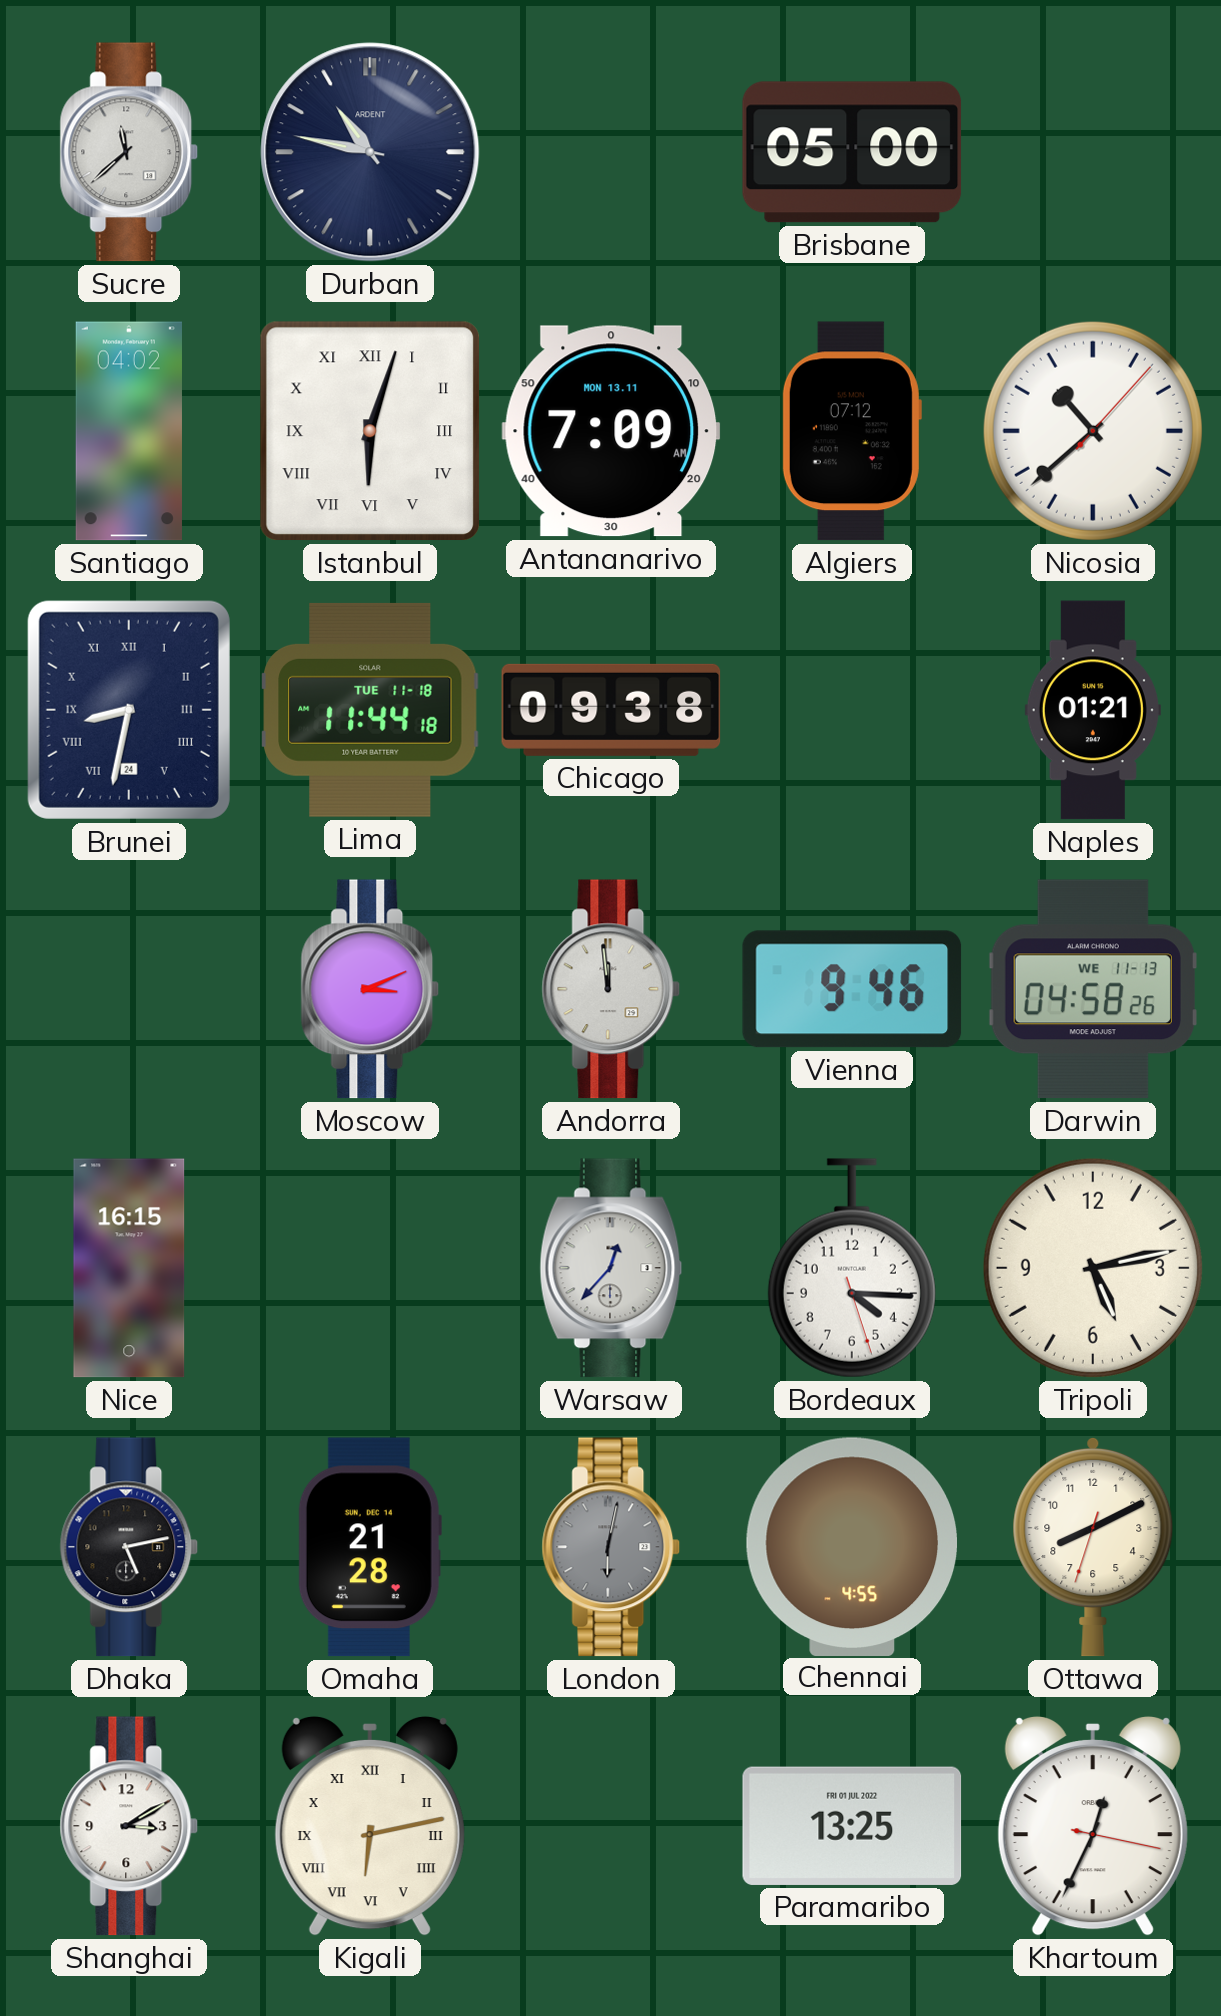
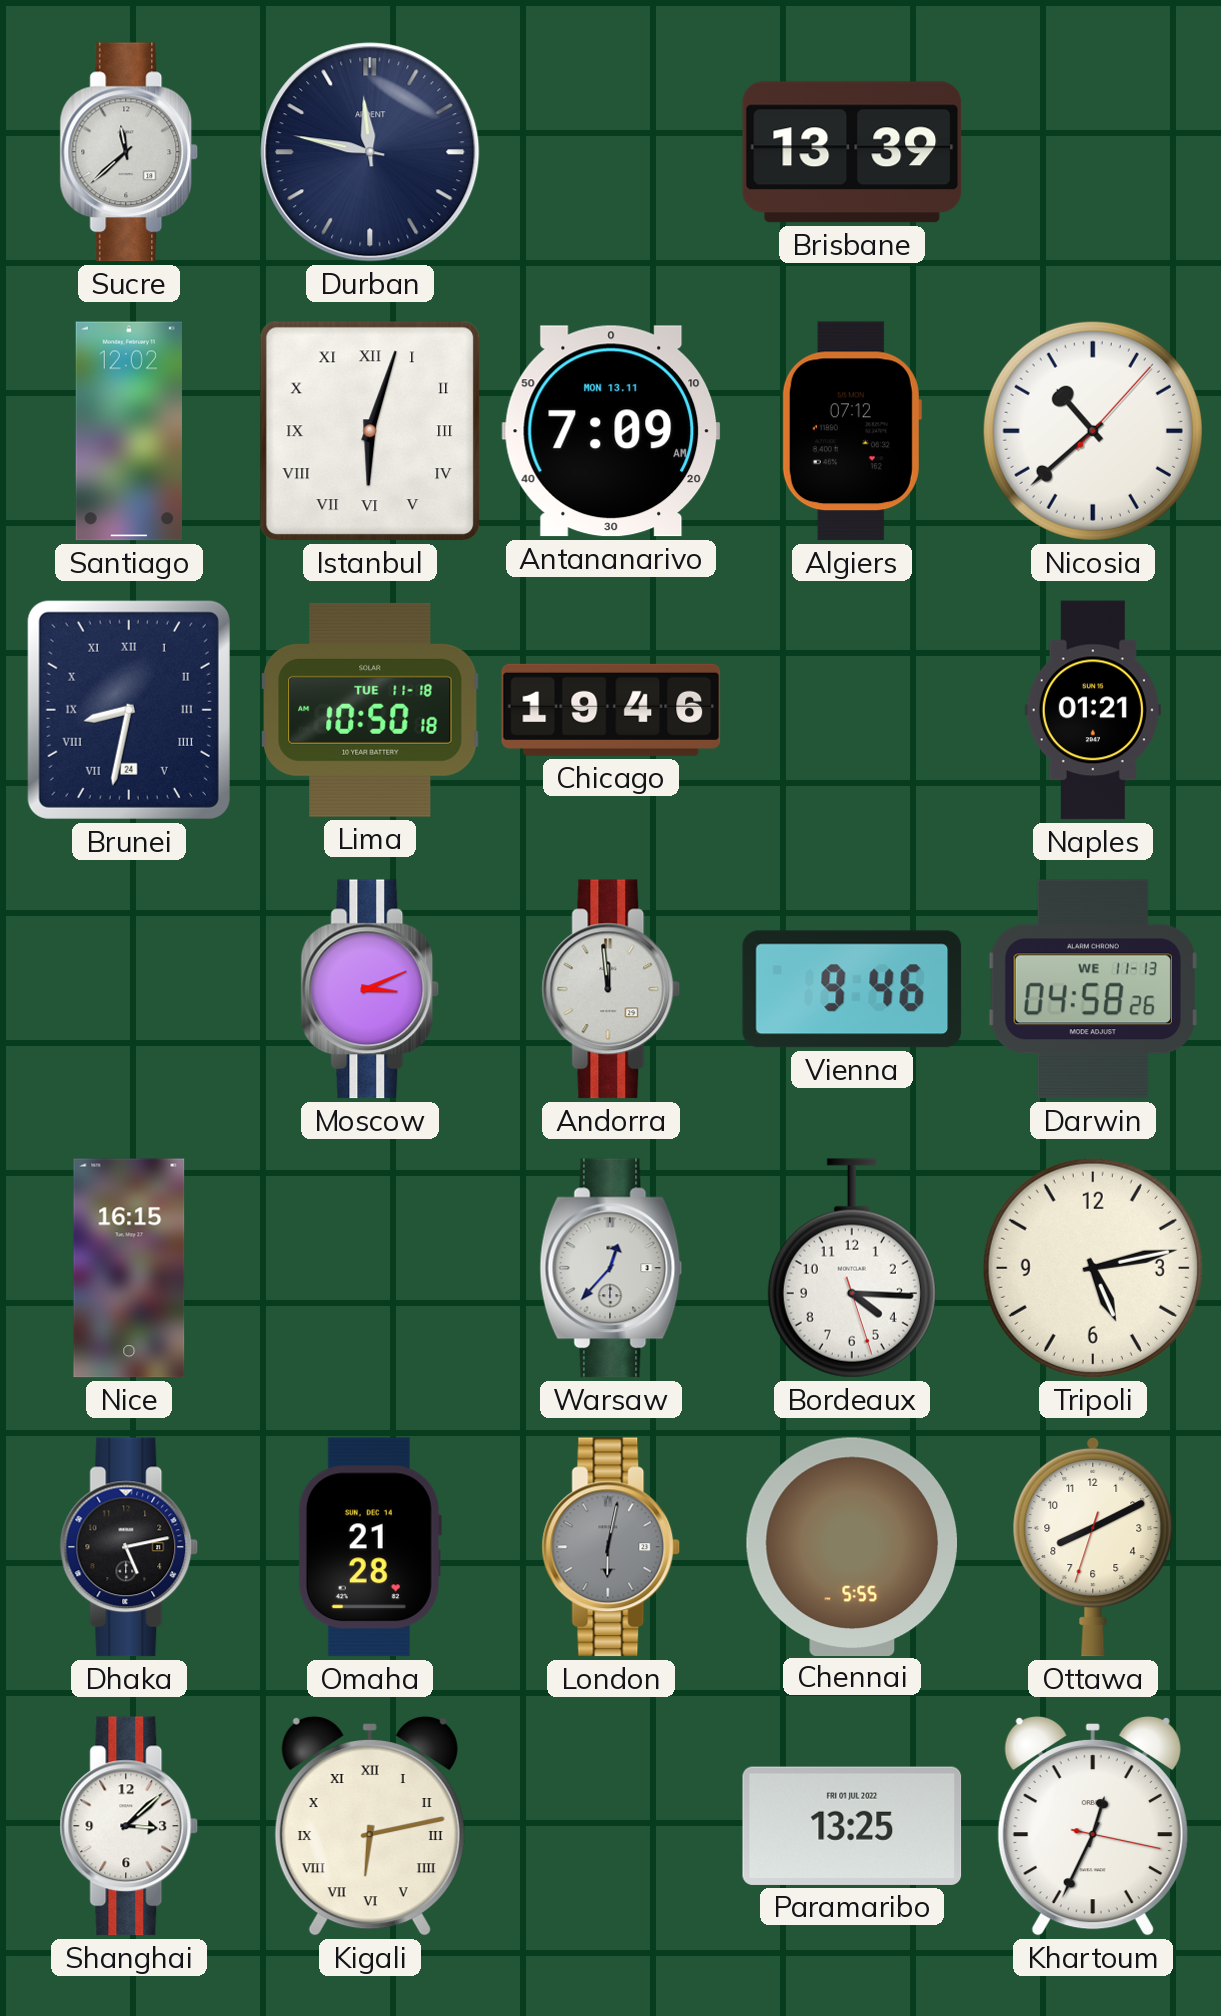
Durban: 10:47 -> 11:47 (370, 152)
Brisbane: 05:00 -> 13:39 (852, 152)
Santiago: 04:02 -> 12:02 (129, 431)
Lima: 11:44 -> 10:50 (370, 710)
Chicago: 09:38 -> 19:46 (611, 710)
Chennai: 4:55 -> 5:55 (851, 1546)
Shanghai: 3:10 -> 3:08 (129, 1826)
